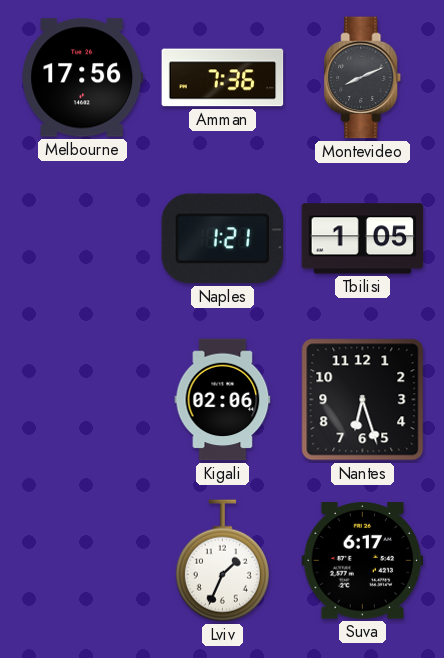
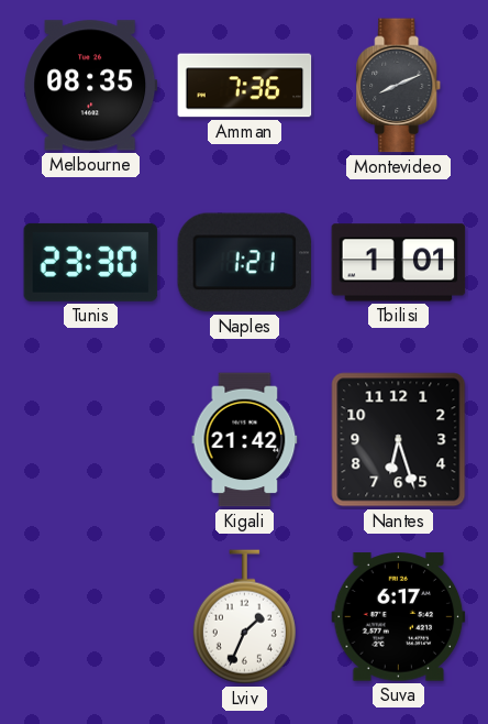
Melbourne: 17:56 -> 08:35 (91, 86)
Tunis: none -> 23:30 (91, 262)
Tbilisi: 1:05 -> 1:01 (399, 263)
Kigali: 02:06 -> 21:42 (245, 440)
